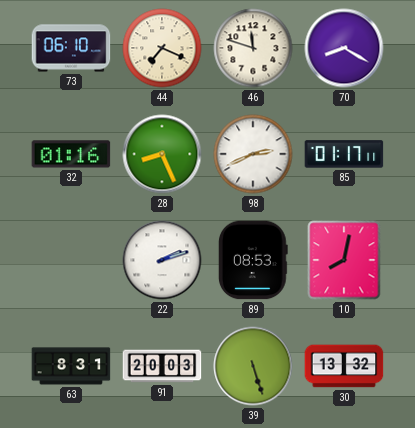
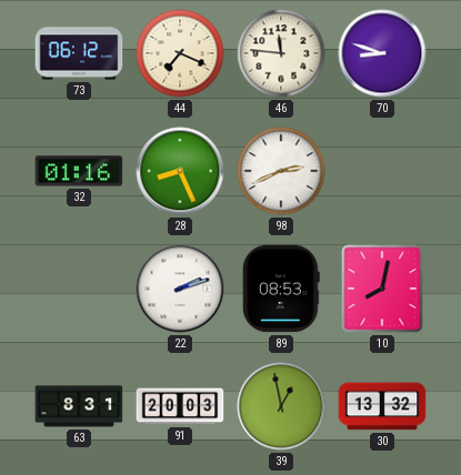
73: 06:10 -> 06:12 (79, 53)
46: 11:48 -> 11:46 (281, 53)
70: 8:20 -> 8:48 (382, 53)
85: 01:17 -> none (344, 154)
39: 5:27 -> 12:58 (281, 406)
